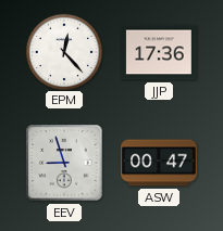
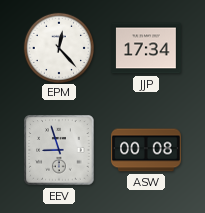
JJP: 17:36 -> 17:34 (146, 48)
ASW: 00:47 -> 00:08 (146, 150)
